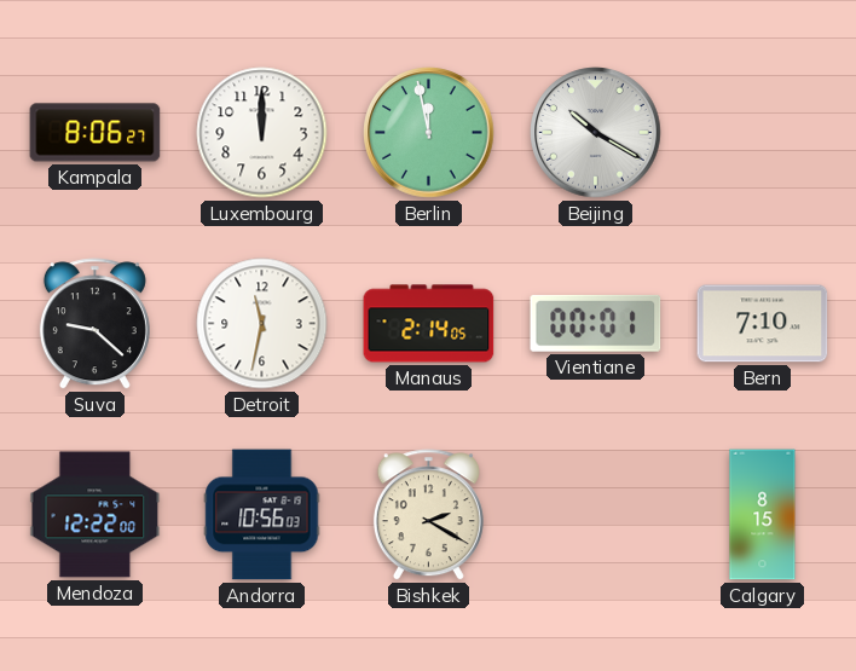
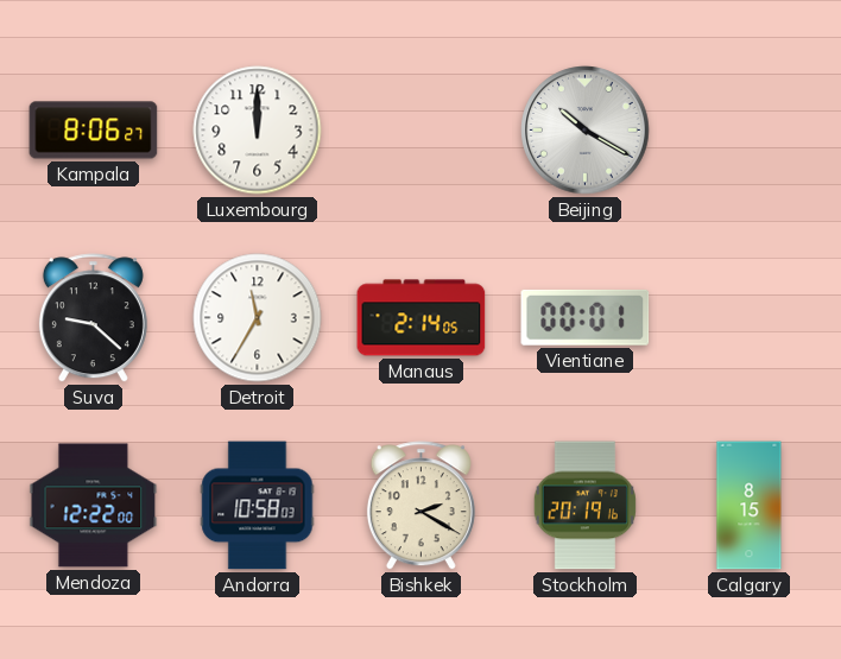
Berlin: 11:58 -> none (429, 133)
Detroit: 11:32 -> 11:35 (258, 318)
Bern: 7:10 -> none (763, 324)
Andorra: 10:56 -> 10:58 (258, 506)
Stockholm: none -> 20:19 (584, 506)
